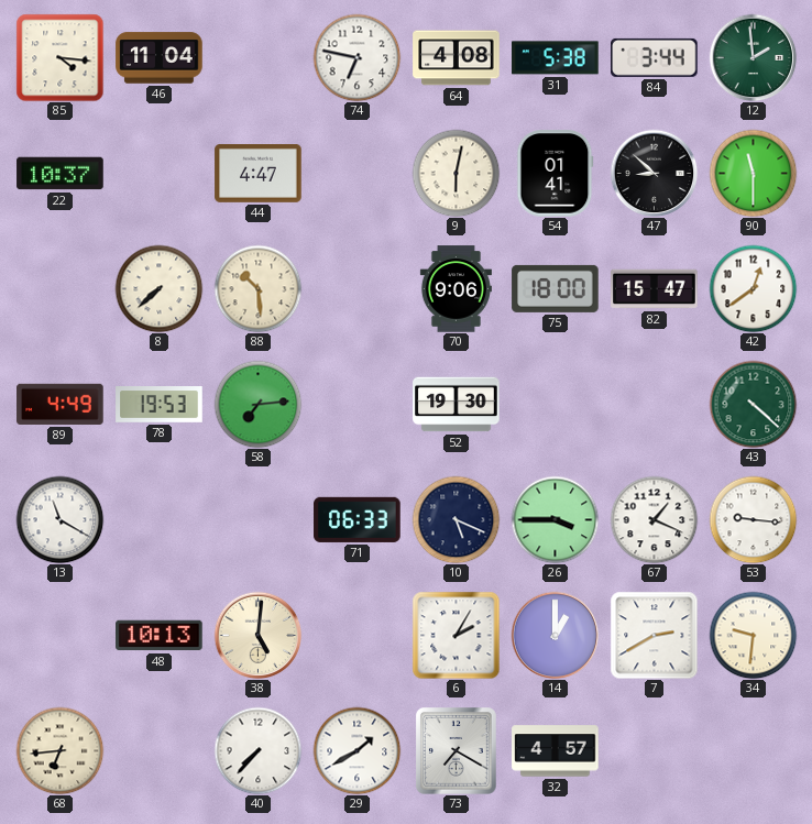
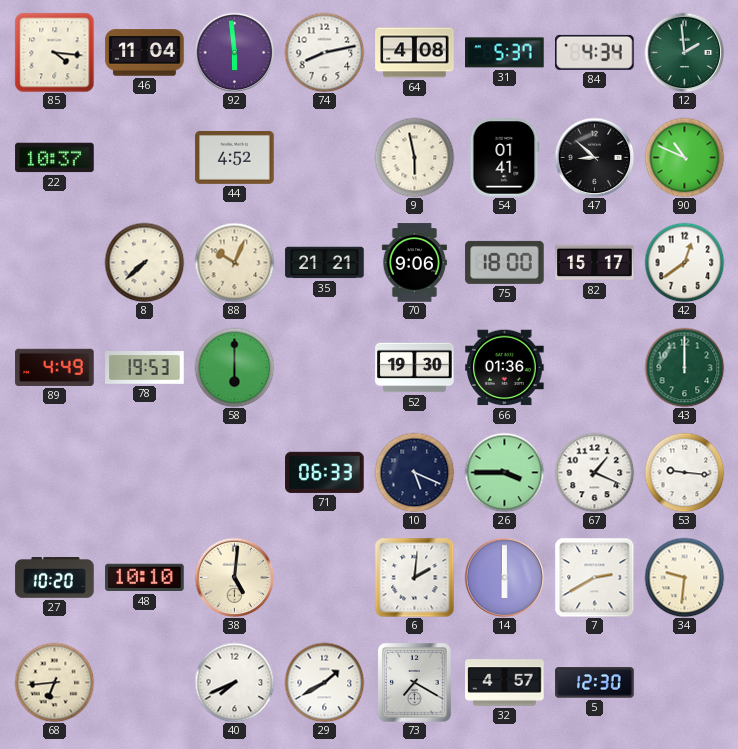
92: none -> 5:59 (234, 52)
74: 6:47 -> 8:13 (324, 52)
31: 5:38 -> 5:37 (505, 53)
84: 3:44 -> 4:34 (595, 52)
44: 4:47 -> 4:52 (235, 158)
9: 6:02 -> 5:58 (414, 157)
90: 11:30 -> 10:49 (684, 157)
88: 10:29 -> 10:04 (234, 262)
35: none -> 21:21 (325, 263)
82: 15:47 -> 15:17 (595, 263)
58: 7:14 -> 6:00 (234, 367)
66: none -> 01:36 (505, 368)
43: 4:22 -> 12:00 (684, 367)
13: 11:20 -> none (59, 519)
27: none -> 10:20 (55, 578)
48: 10:13 -> 10:10 (145, 578)
6: 2:05 -> 2:01 (414, 577)
14: 1:00 -> 6:00 (504, 577)
40: 7:37 -> 7:41 (234, 682)
5: none -> 12:30 (595, 683)
